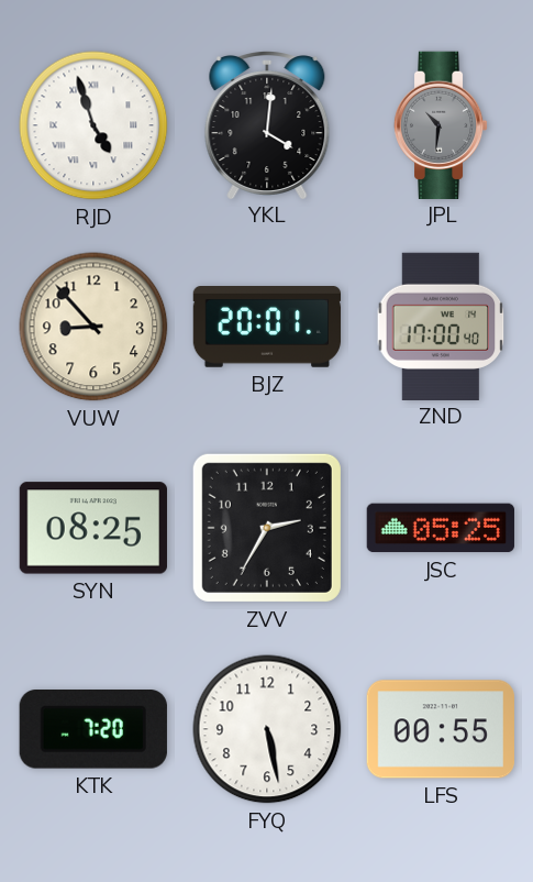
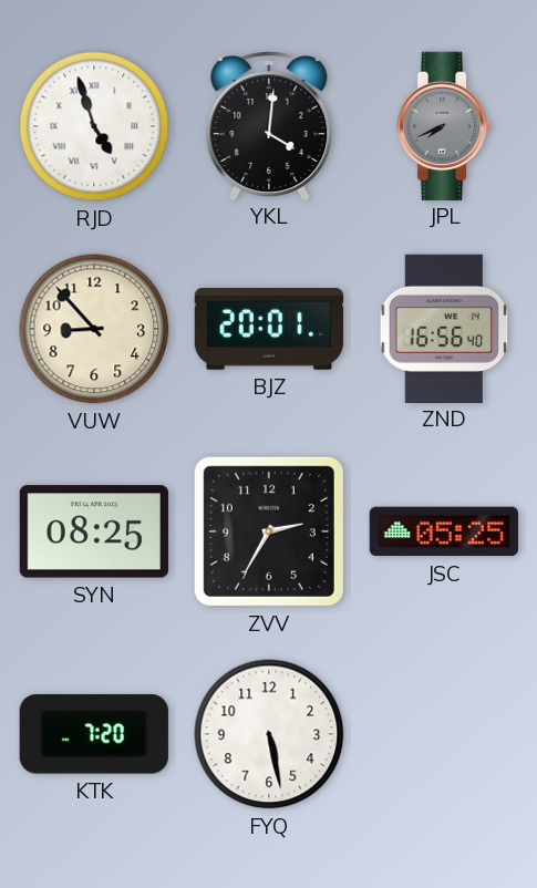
JPL: 10:31 -> 7:41 (444, 125)
ZND: 17:00 -> 16:56 (444, 328)
LFS: 00:55 -> none (440, 729)
